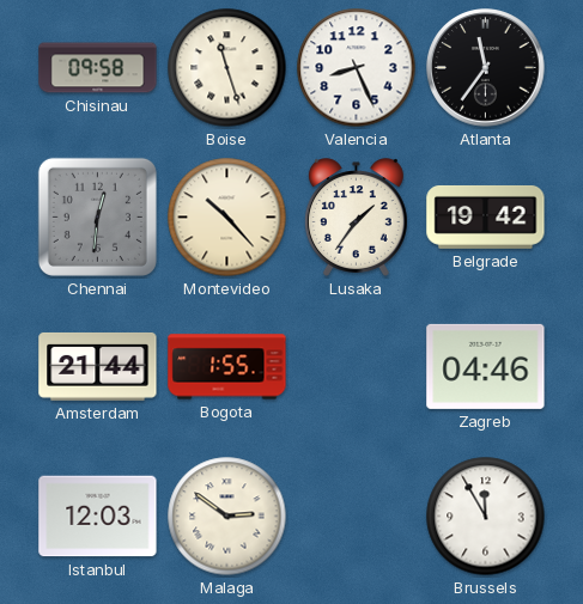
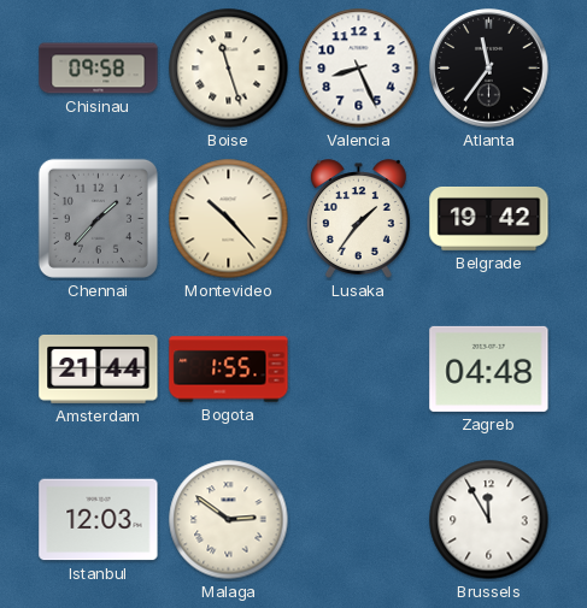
Chennai: 12:31 -> 1:37 (98, 218)
Zagreb: 04:46 -> 04:48 (489, 368)
